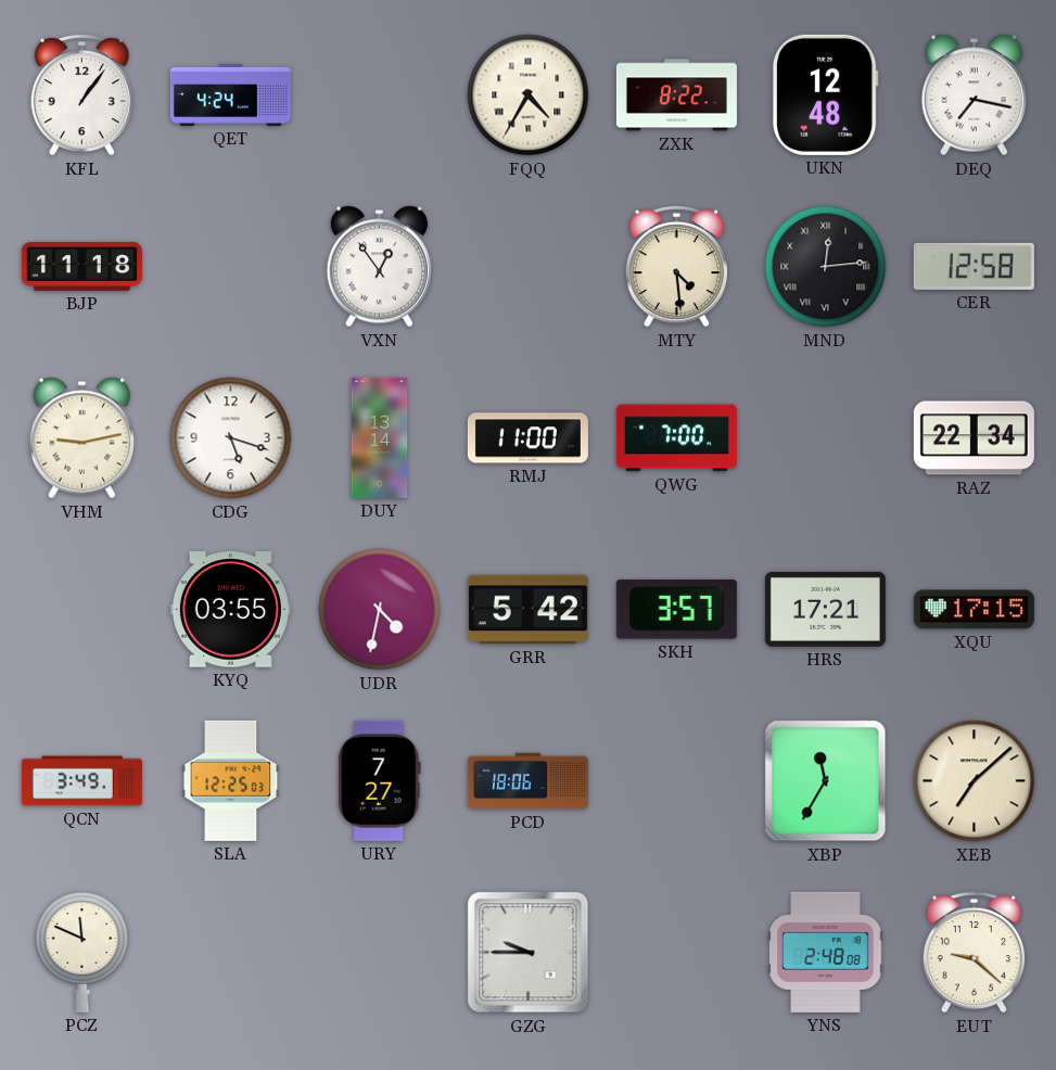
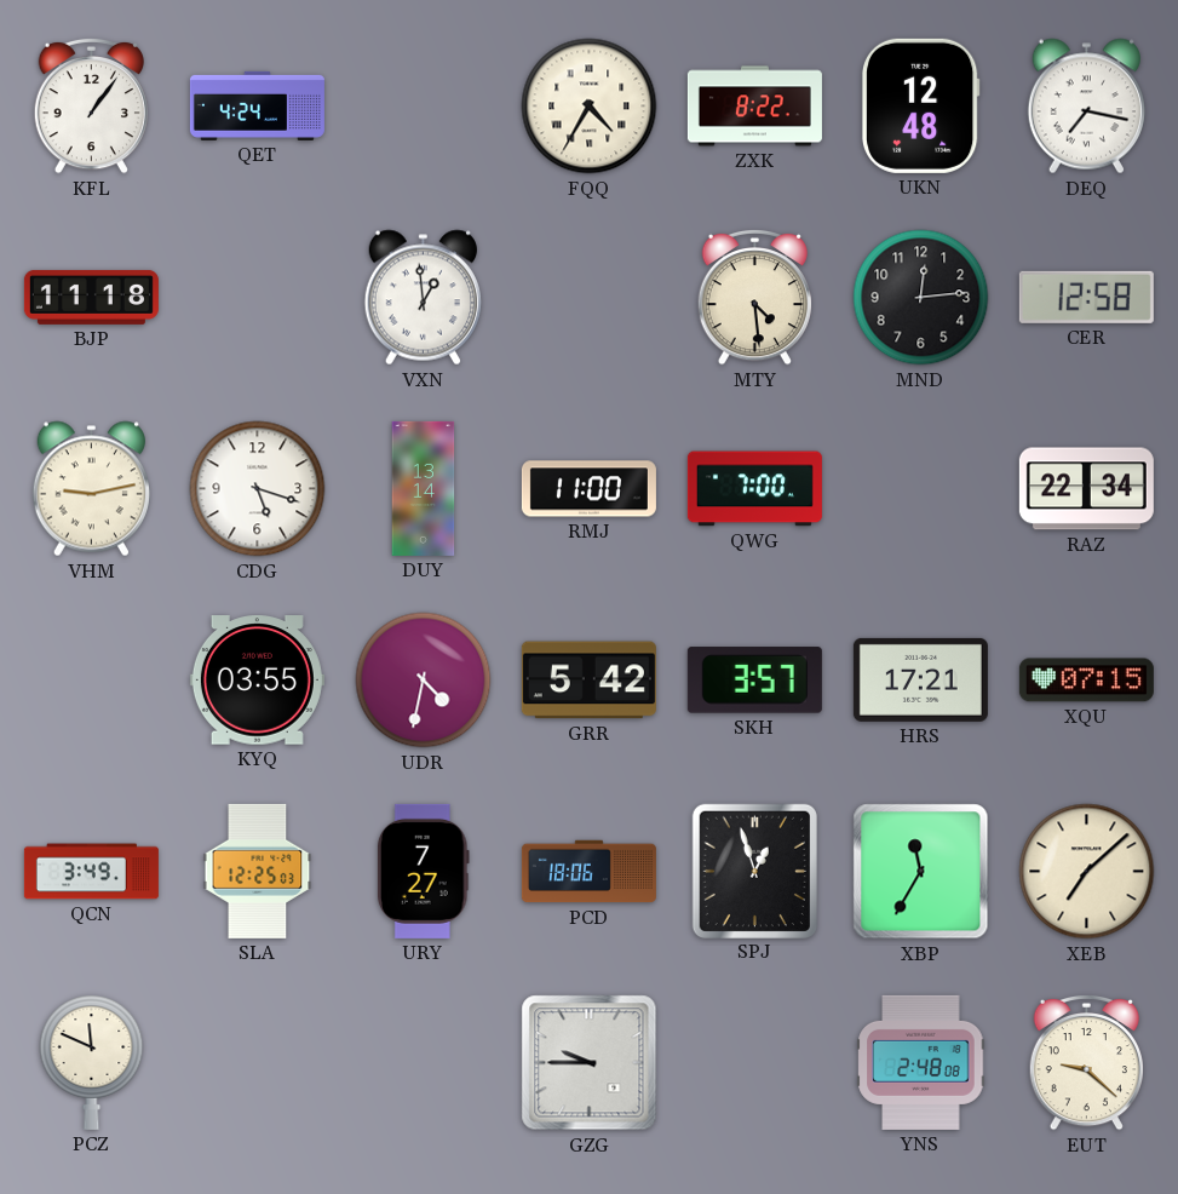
VXN: 12:54 -> 12:59 (423, 298)
MND numerals: Roman -> Arabic (921, 298)
XQU: 17:15 -> 07:15 (1086, 681)
SPJ: none -> 12:57 (754, 871)
